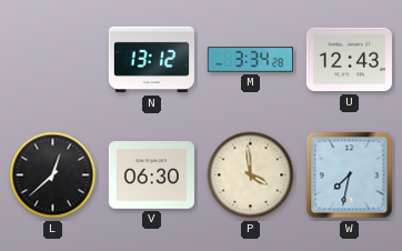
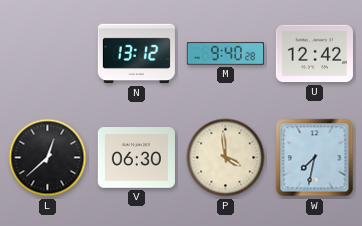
M: 3:34 -> 9:40 (225, 54)
U: 12:43 -> 12:42 (314, 54)
